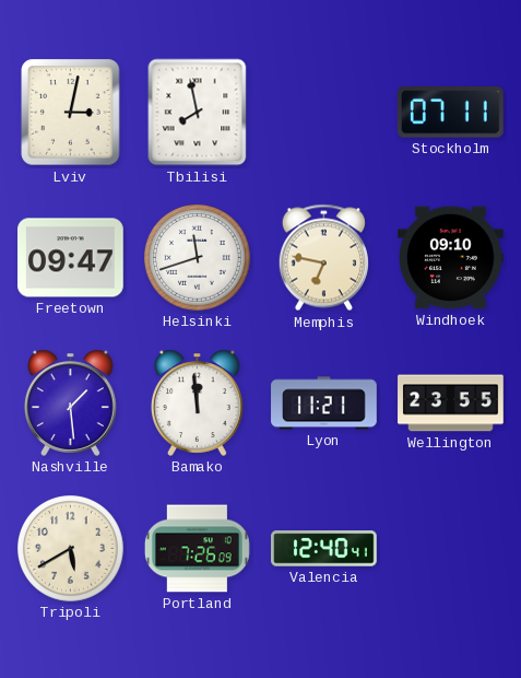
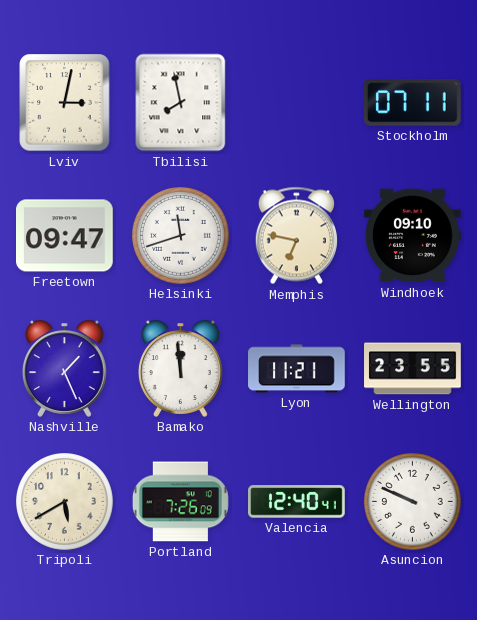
Nashville: 1:29 -> 1:26 (64, 368)
Asuncion: none -> 9:49 (413, 502)
